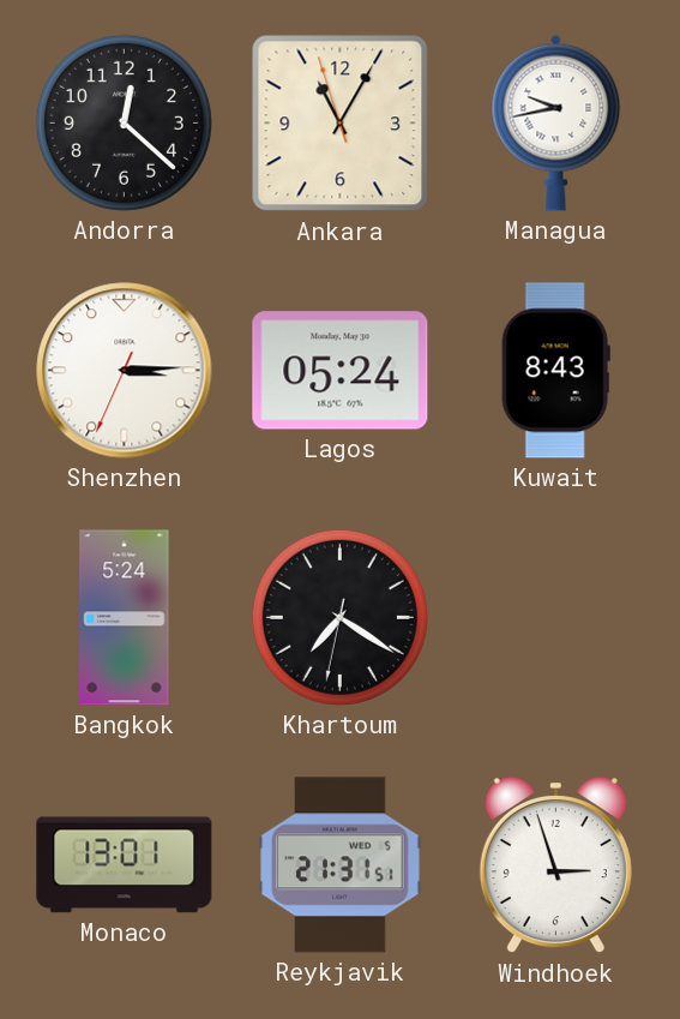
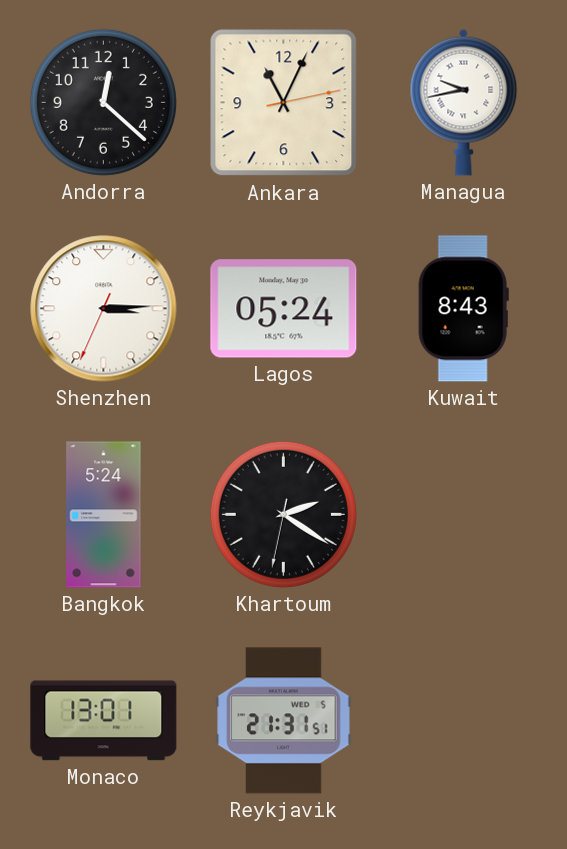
Ankara: 11:04:57 -> 11:04:13 (284, 103)
Khartoum: 7:20 -> 2:20 (283, 514)
Windhoek: 2:57 -> none (555, 865)
